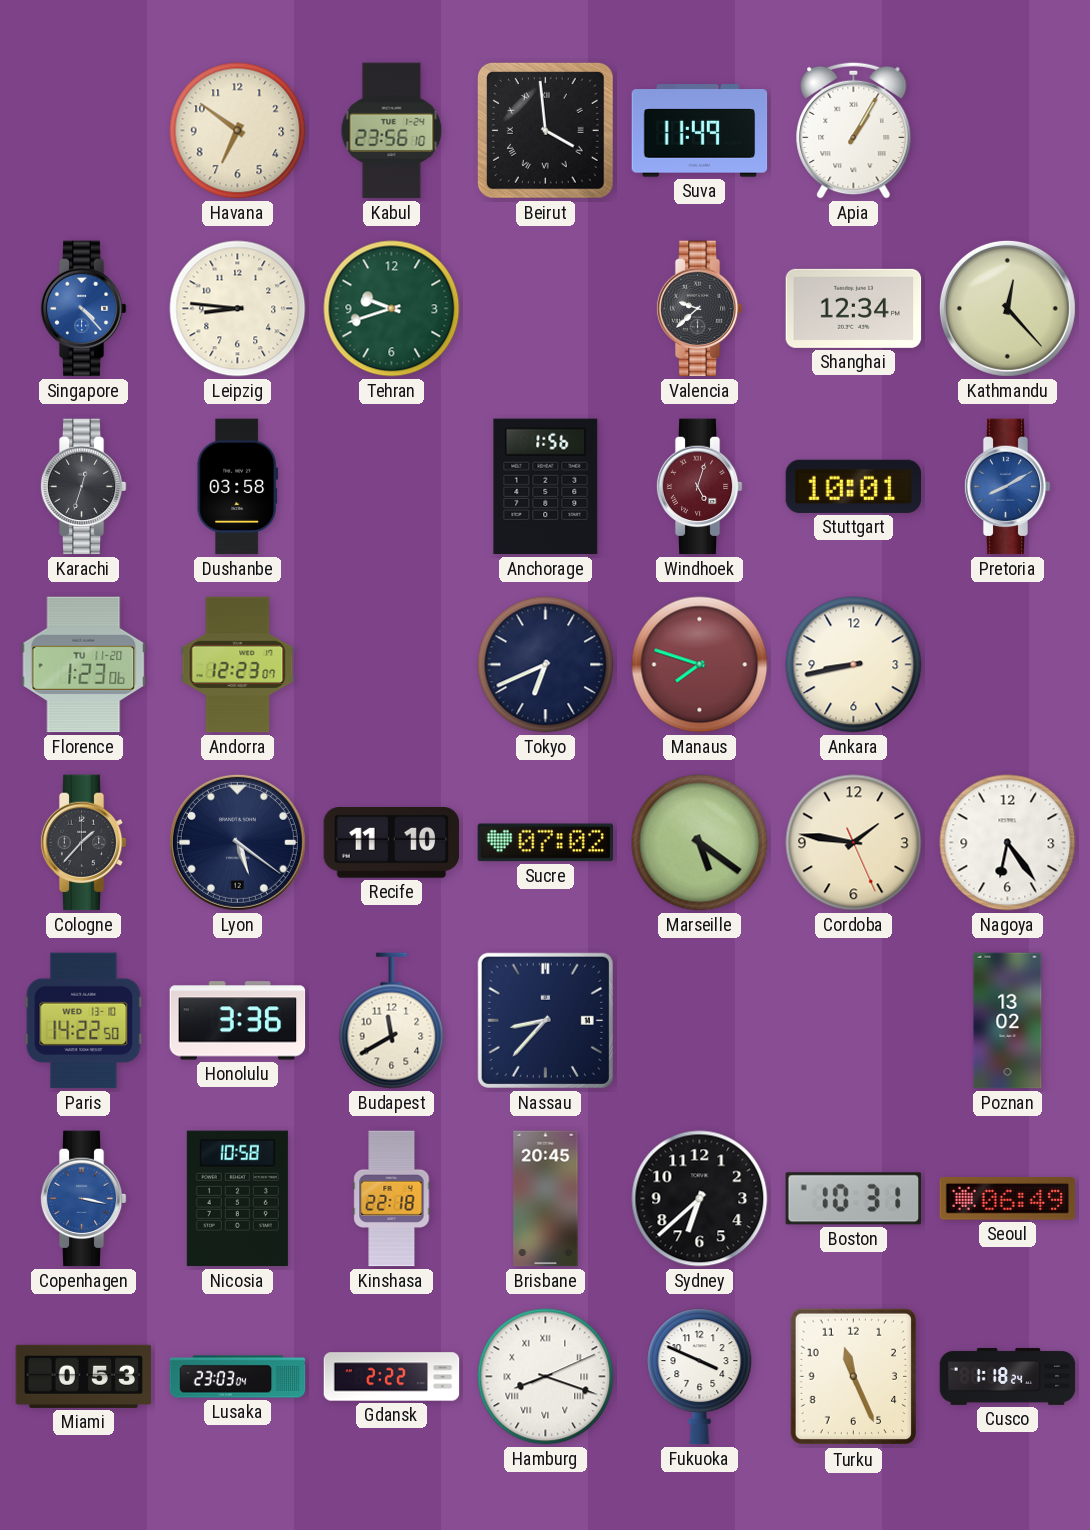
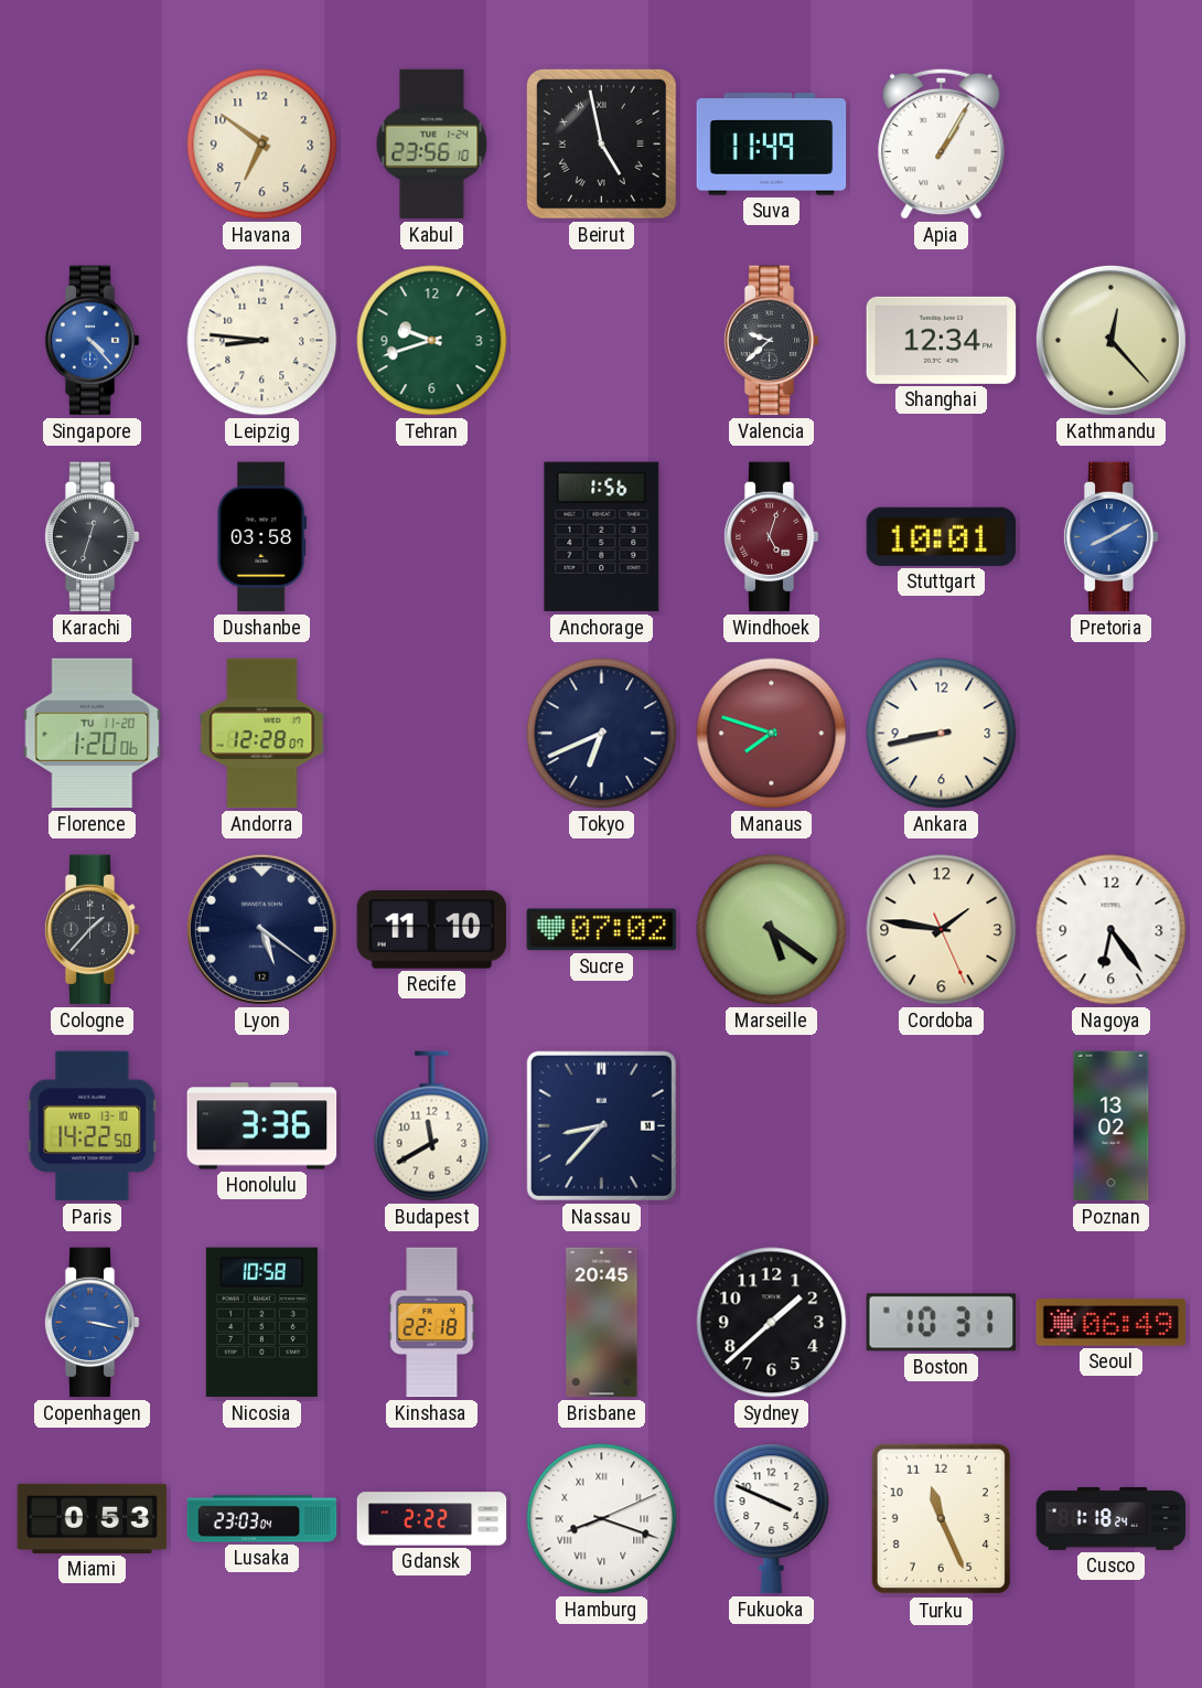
Beirut: 3:59 -> 4:58 (601, 143)
Florence: 1:23 -> 1:20 (93, 734)
Andorra: 12:23 -> 12:28 (262, 734)
Sydney: 6:38 -> 1:38 (772, 1323)
